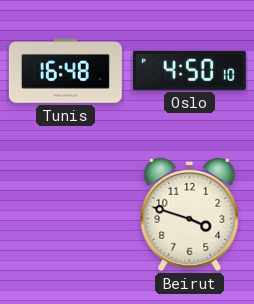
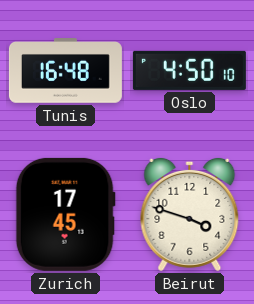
Zurich: none -> 17:45 (65, 214)
